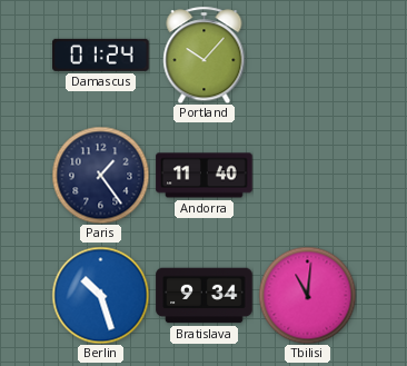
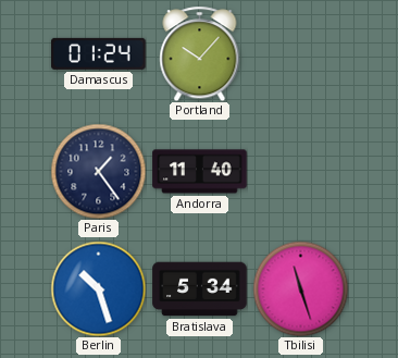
Bratislava: 9:34 -> 5:34 (200, 289)
Tbilisi: 11:01 -> 11:27 (300, 288)
